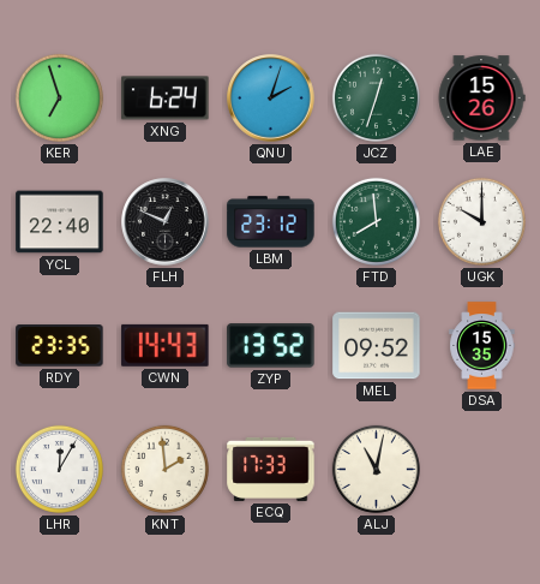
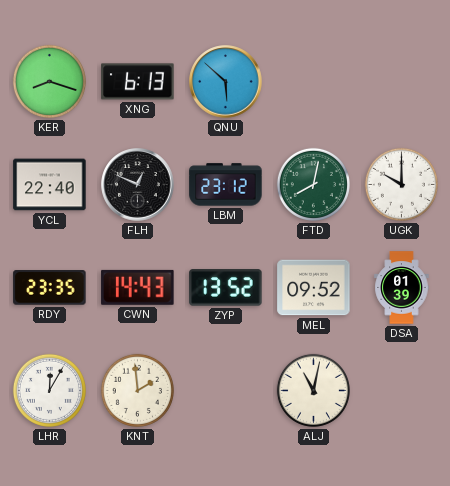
KER: 6:57 -> 8:18 (49, 81)
XNG: 6:24 -> 6:13 (138, 82)
QNU: 2:03 -> 5:52 (226, 82)
JCZ: 12:33 -> none (376, 97)
LAE: 15:26 -> none (481, 99)
FTD: 7:59 -> 8:02 (313, 184)
DSA: 15:35 -> 01:39 (402, 288)
ECQ: 17:33 -> none (271, 469)
